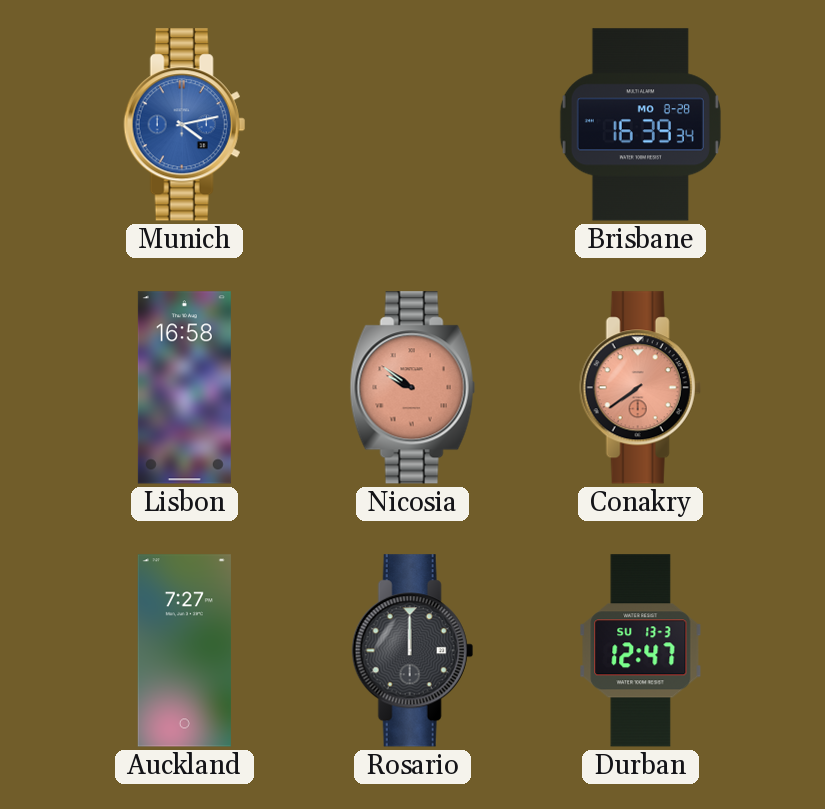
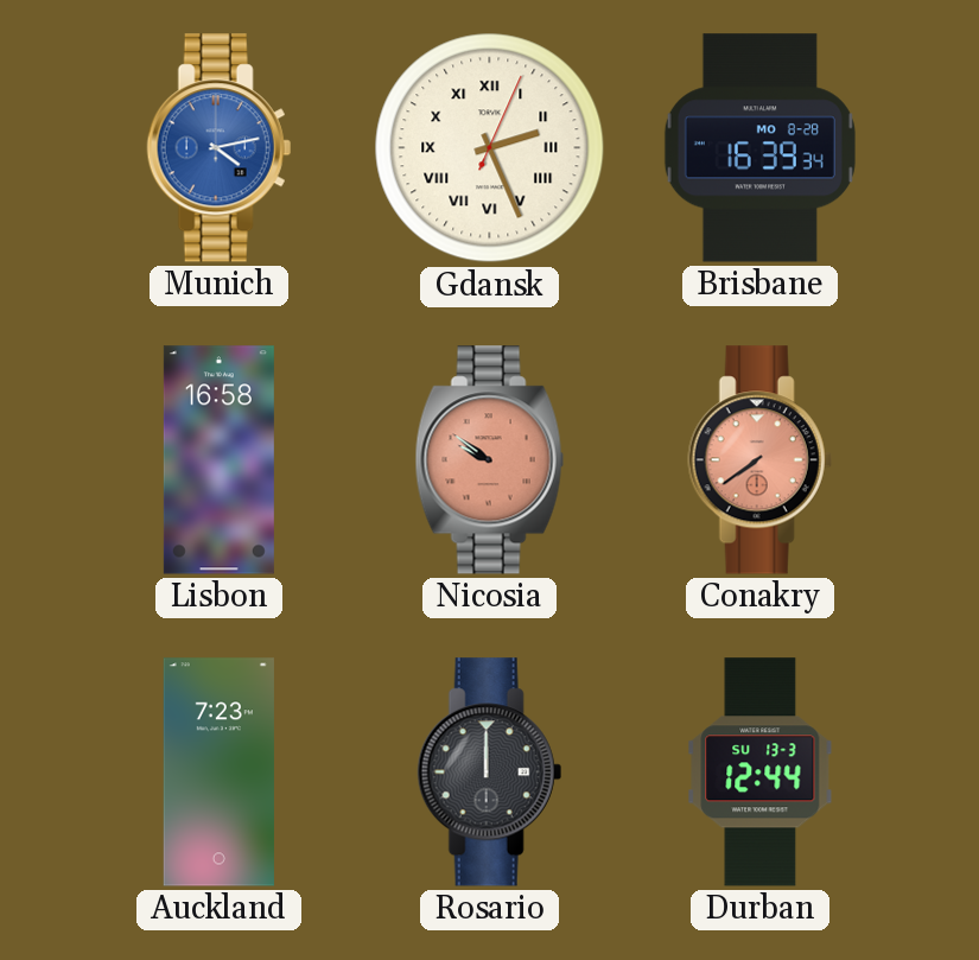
Gdansk: none -> 2:26 (490, 148)
Auckland: 7:27 -> 7:23 (218, 773)
Durban: 12:47 -> 12:44 (761, 773)
